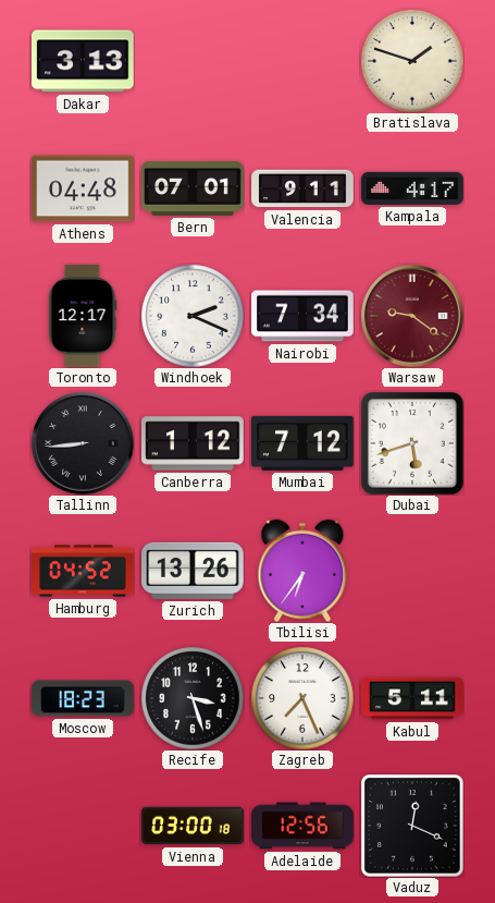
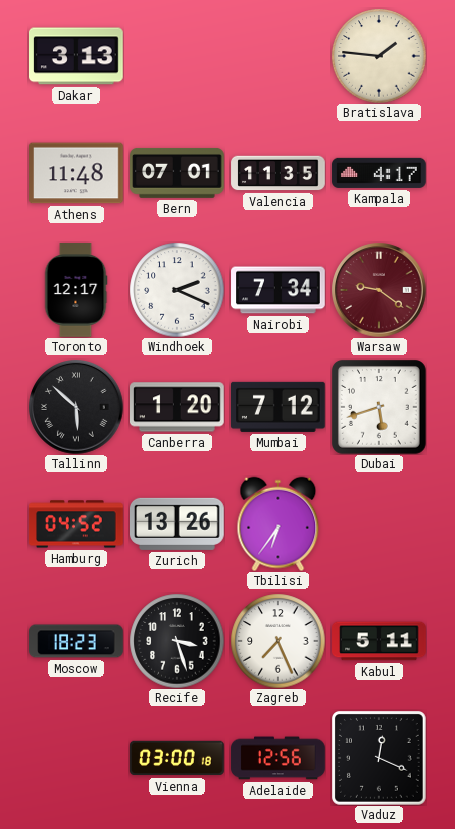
Bratislava: 1:48 -> 1:46 (379, 56)
Athens: 04:48 -> 11:48 (76, 173)
Valencia: 9:11 -> 11:35 (278, 173)
Tallinn: 8:44 -> 5:52 (76, 407)
Canberra: 1:12 -> 1:20 (178, 407)
